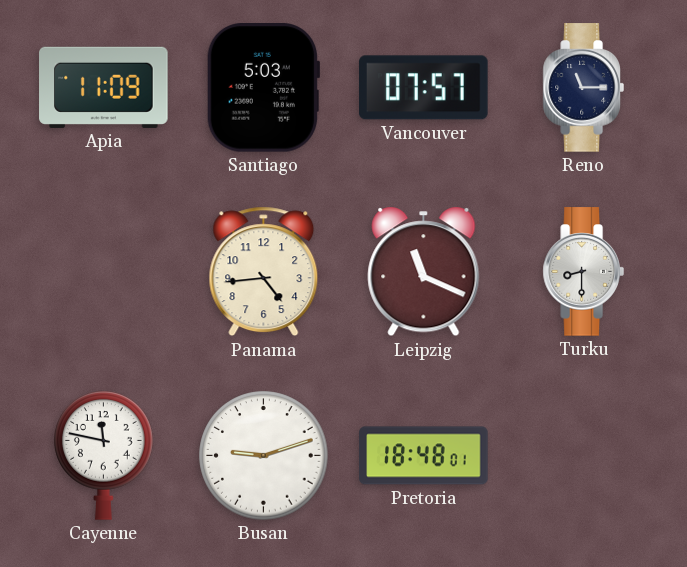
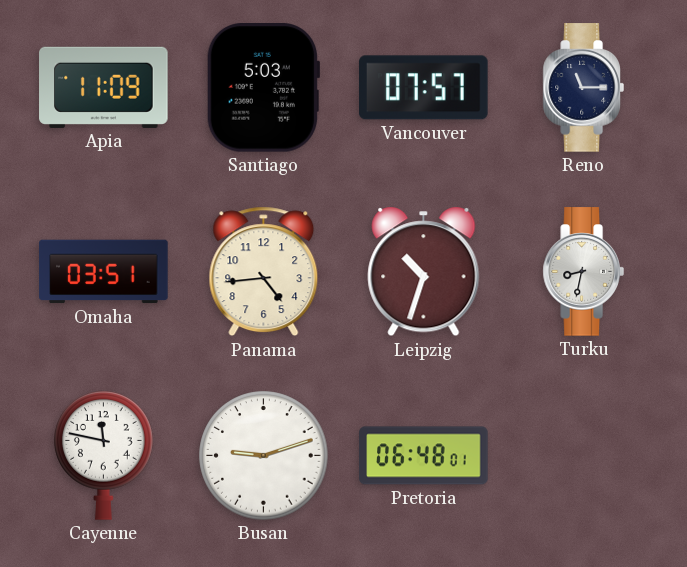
Omaha: none -> 03:51 (104, 272)
Leipzig: 11:19 -> 10:33 (424, 272)
Turku: 8:30 -> 8:32 (583, 272)
Pretoria: 18:48 -> 06:48 (424, 456)
